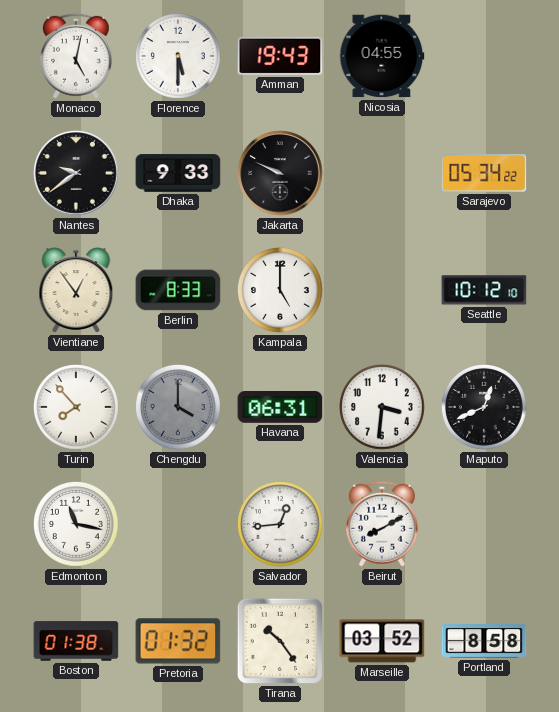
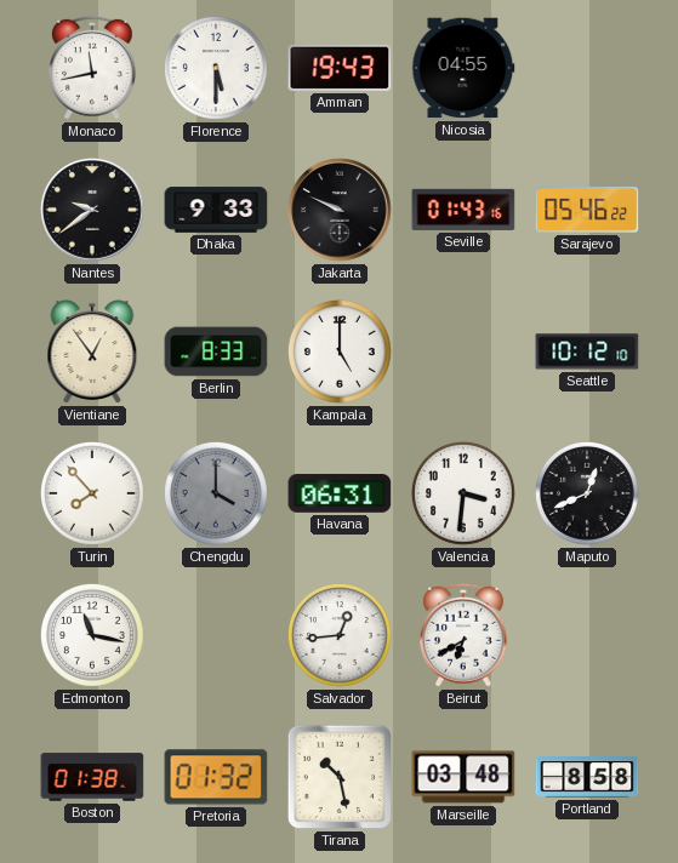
Monaco: 5:02 -> 11:43 (92, 68)
Seville: none -> 01:43 (463, 210)
Sarajevo: 05:34 -> 05:46 (587, 210)
Beirut: 8:10 -> 6:40 (463, 635)
Tirana: 10:24 -> 10:28 (340, 777)
Marseille: 03:52 -> 03:48 (463, 777)
